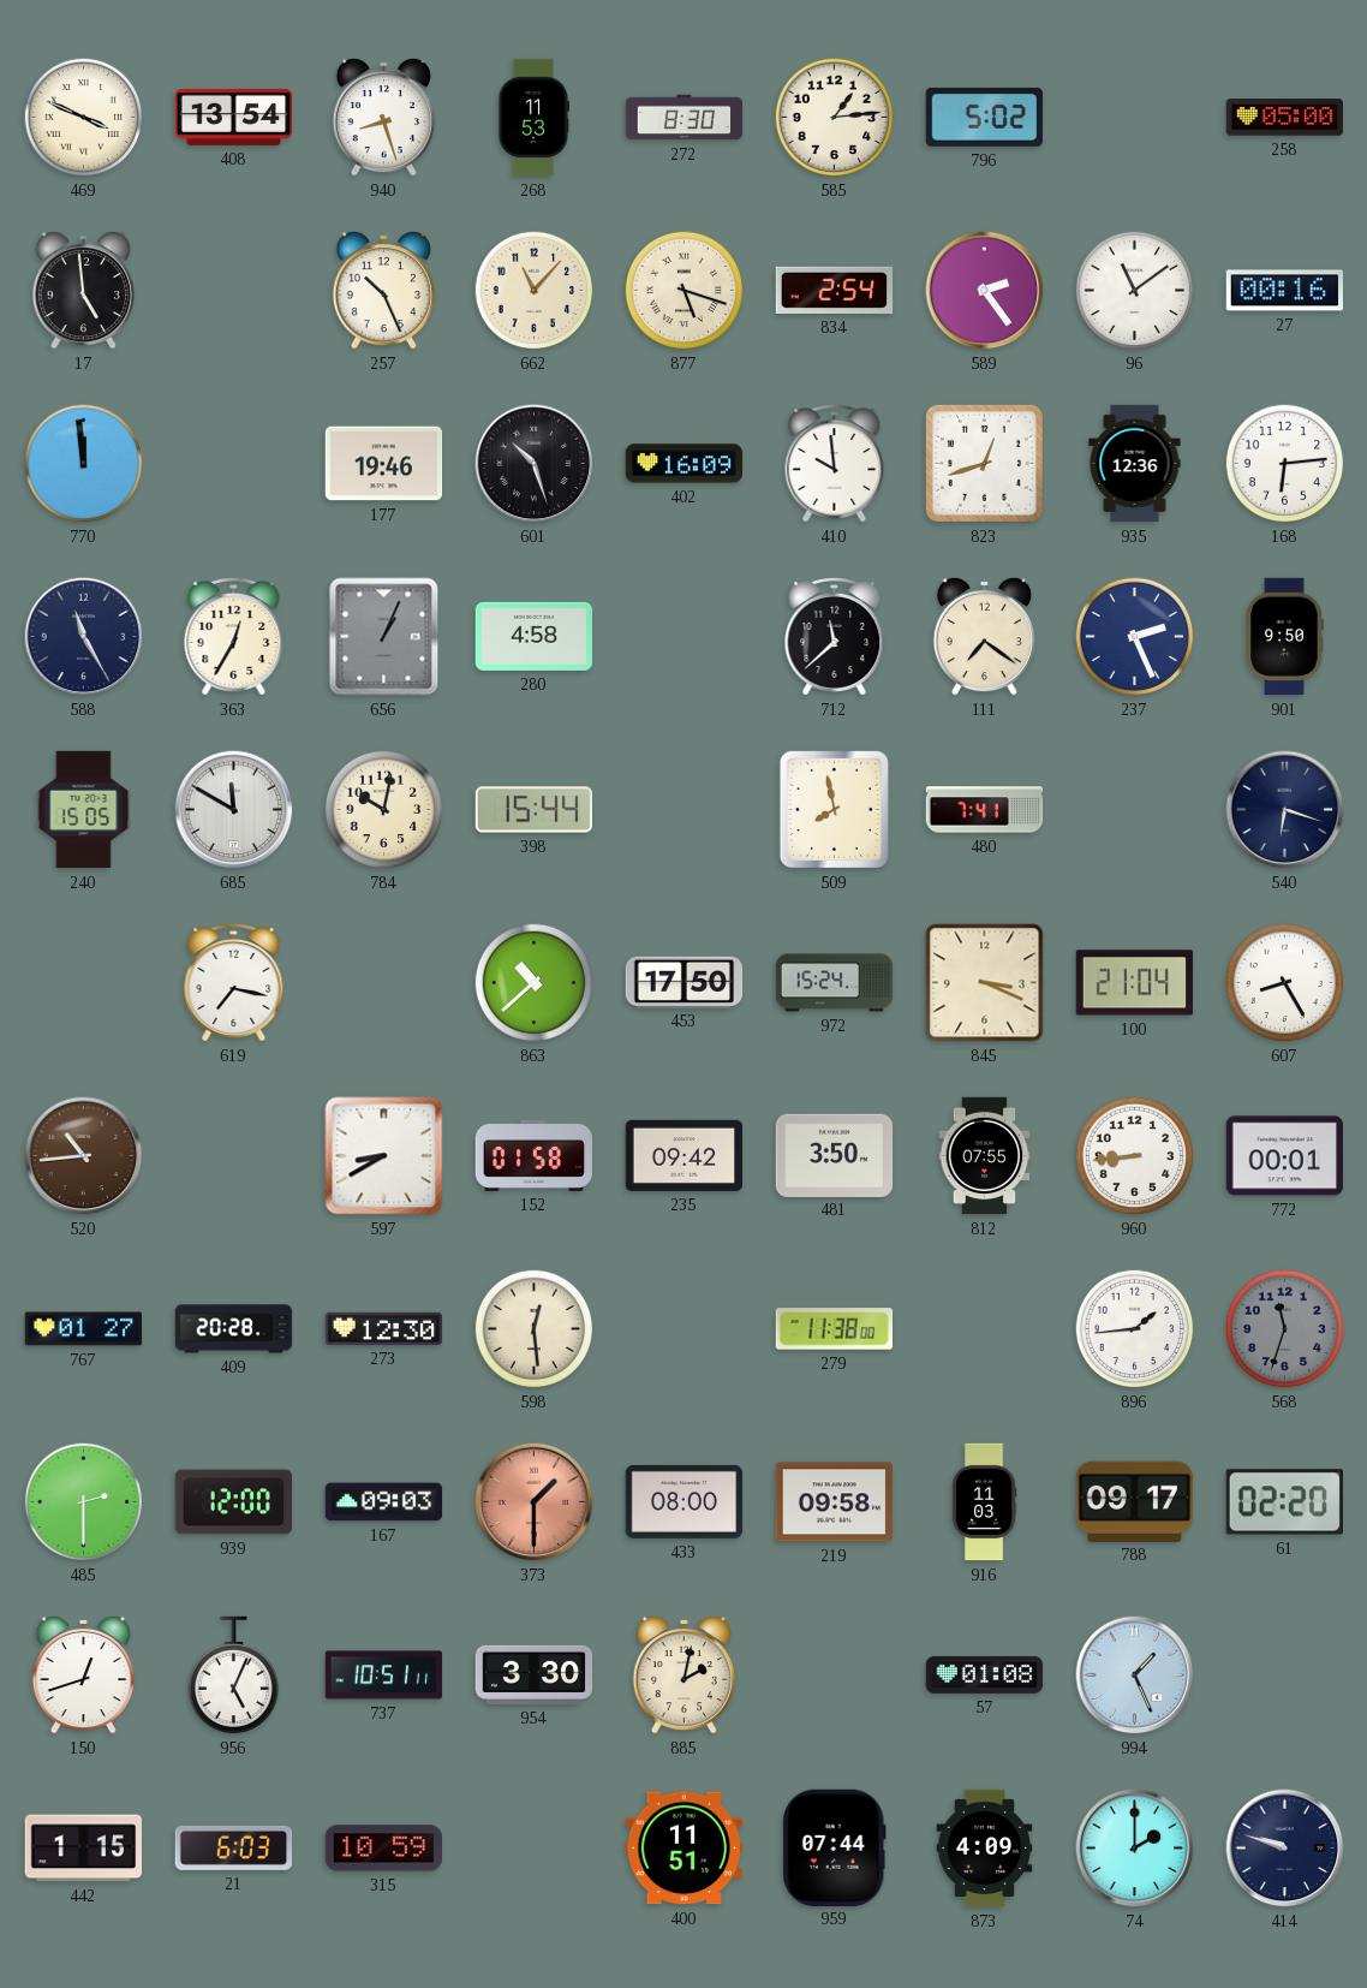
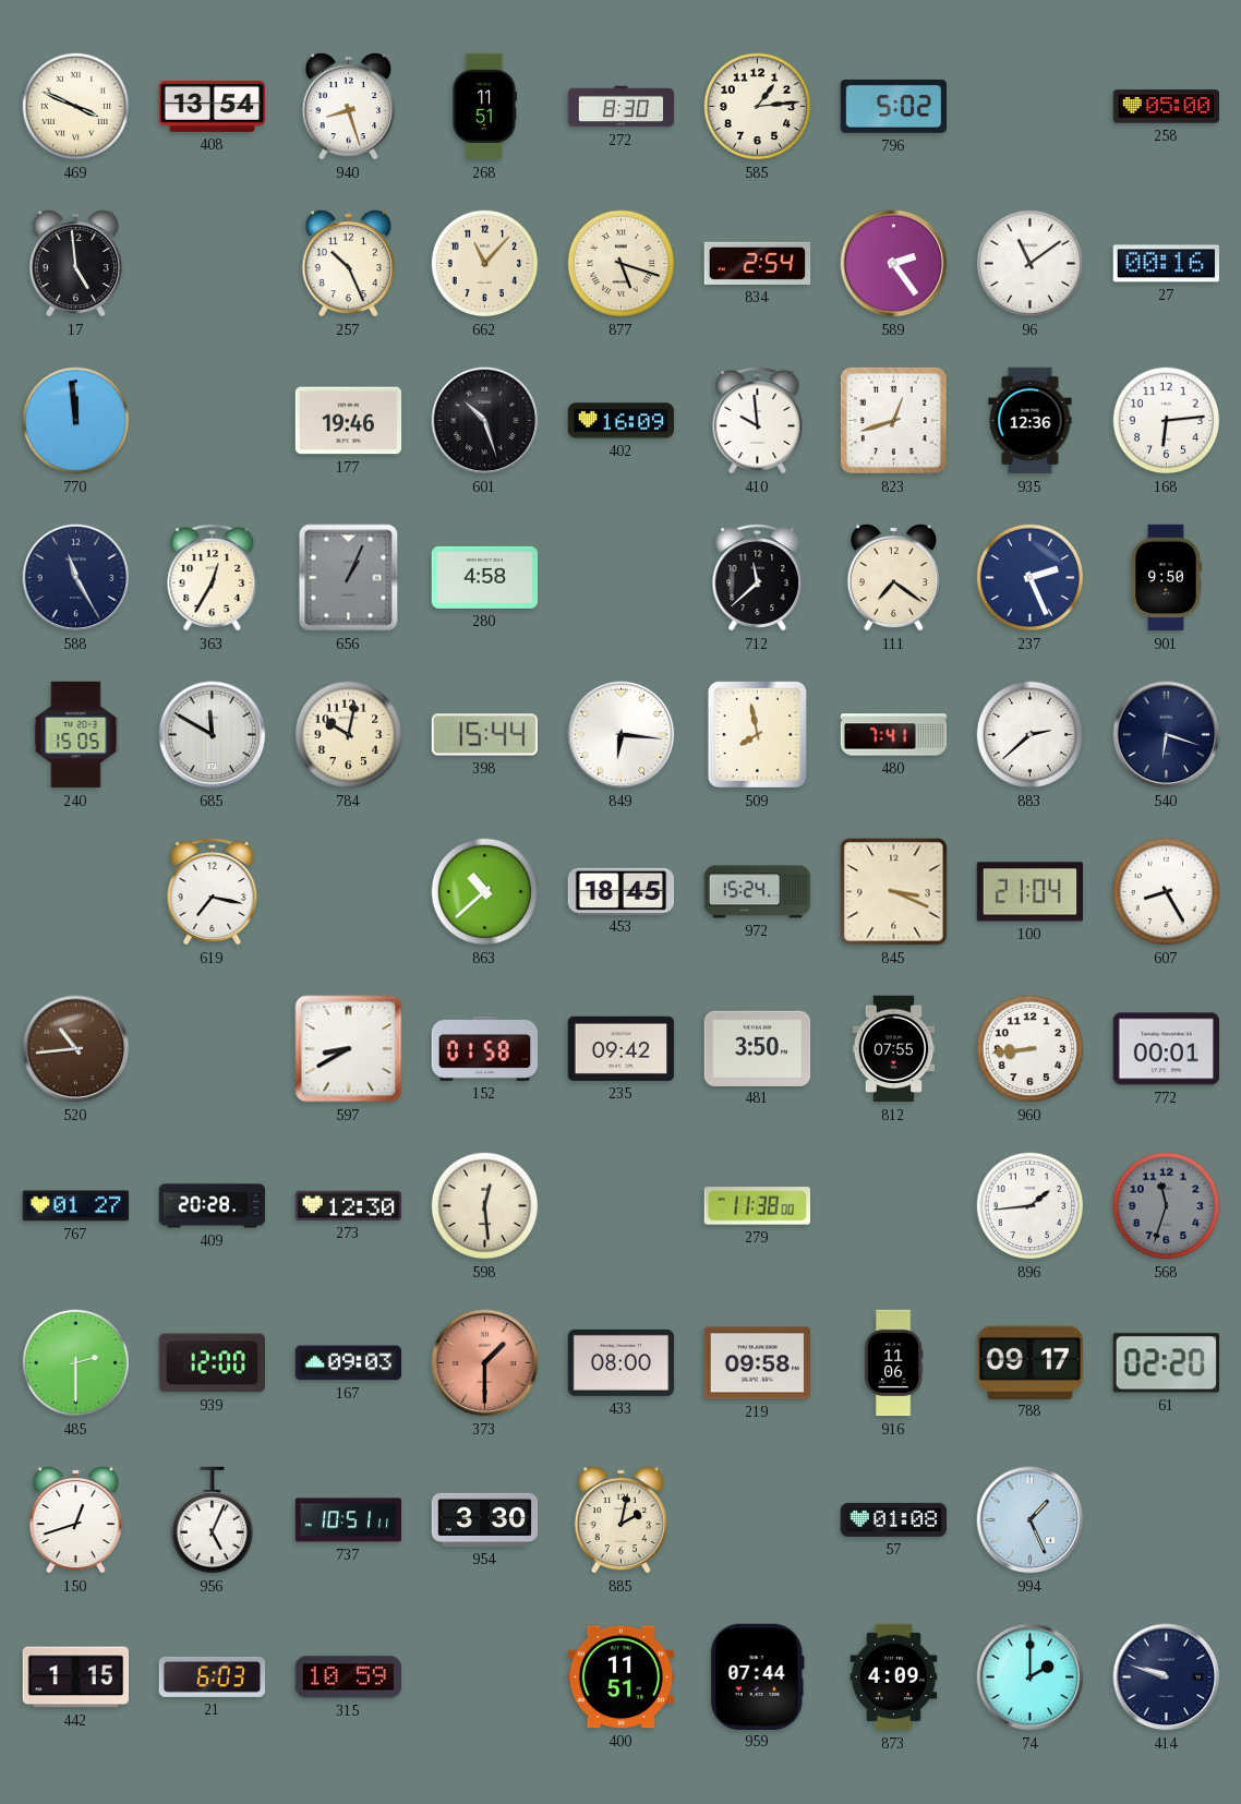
268: 11:53 -> 11:51 (484, 107)
849: none -> 6:16 (622, 735)
883: none -> 2:38 (1031, 735)
453: 17:50 -> 18:45 (622, 891)
916: 11:03 -> 11:06 (893, 1363)
